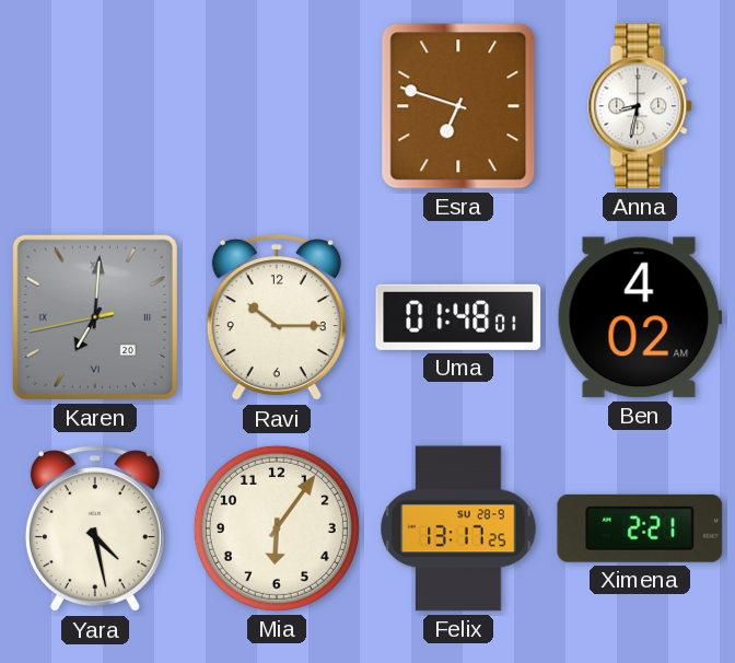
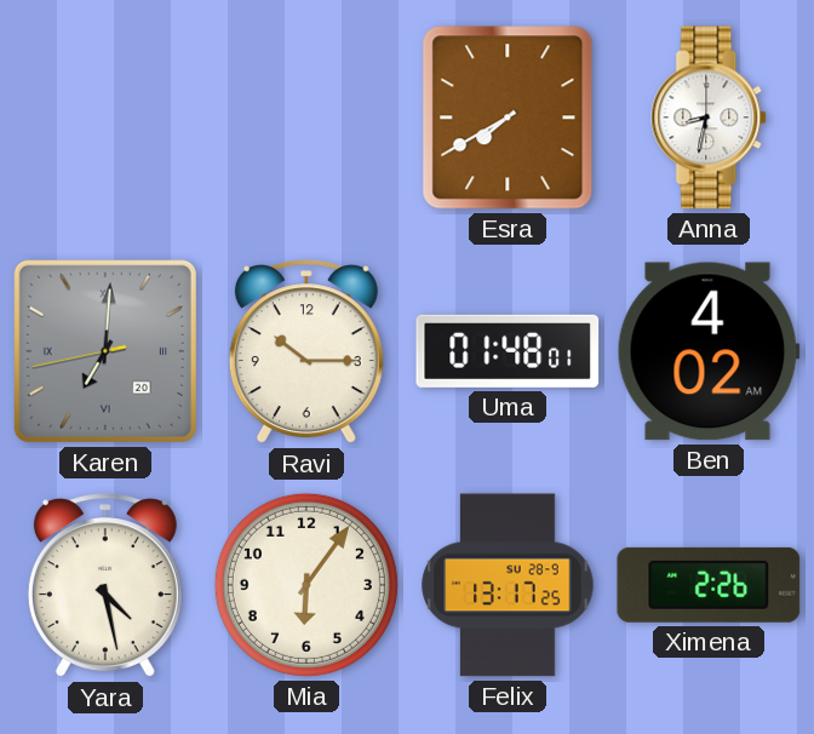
Esra: 6:48 -> 7:40 (508, 117)
Ximena: 2:21 -> 2:26 (709, 585)
